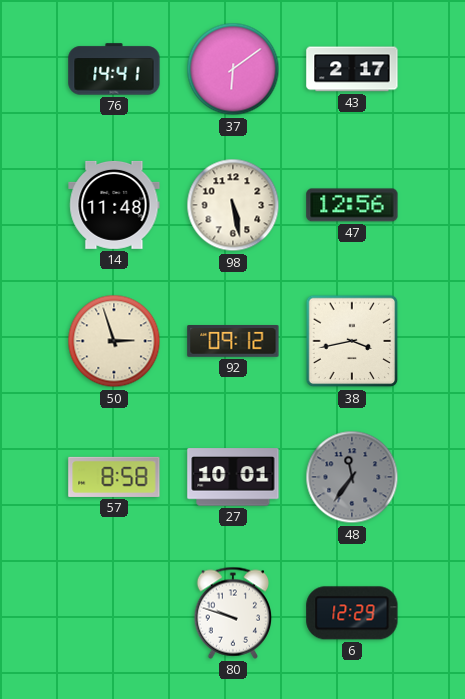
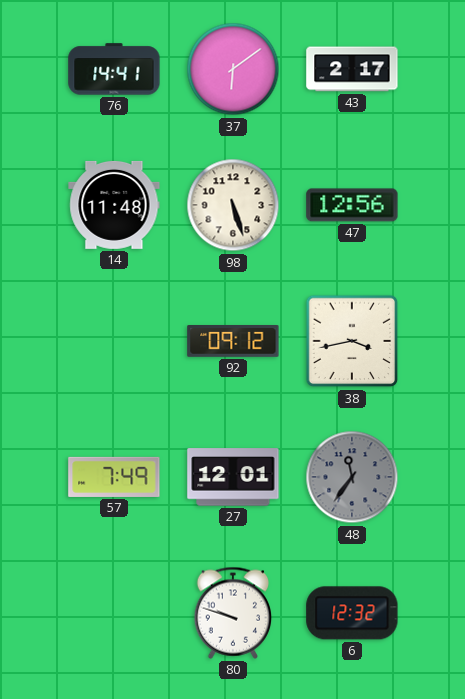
98: 5:28 -> 5:27 (233, 205)
50: 2:57 -> none (114, 341)
57: 8:58 -> 7:49 (114, 477)
27: 10:01 -> 12:01 (233, 477)
6: 12:29 -> 12:32 (352, 613)
